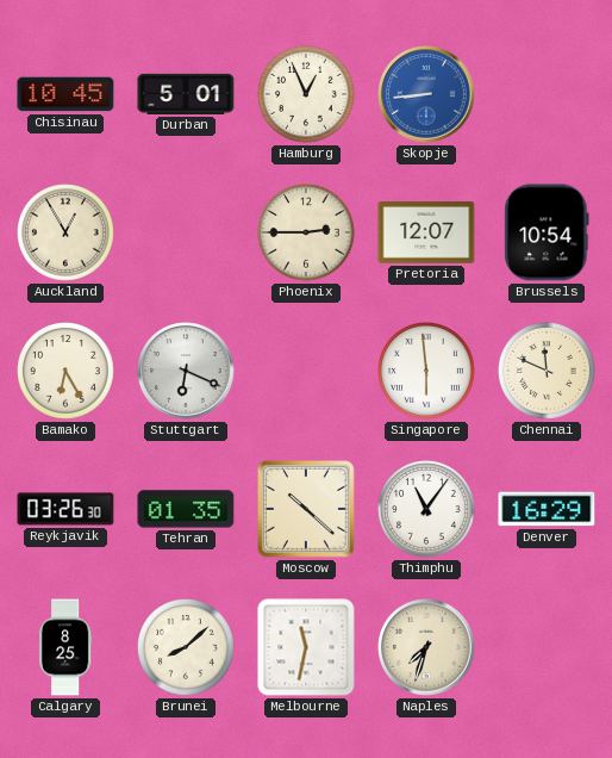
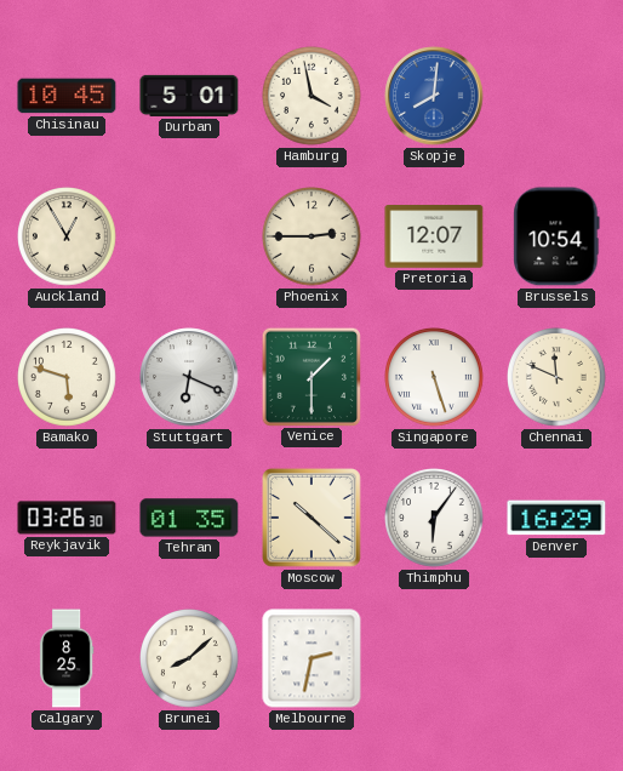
Hamburg: 12:56 -> 3:58 (313, 97)
Skopje: 8:44 -> 8:01 (434, 96)
Bamako: 6:25 -> 5:48 (68, 378)
Venice: none -> 1:30 (310, 376)
Singapore: 5:59 -> 5:27 (435, 378)
Thimphu: 11:06 -> 6:06 (435, 519)
Melbourne: 11:32 -> 2:32 (311, 658)
Naples: 7:33 -> none (426, 647)
